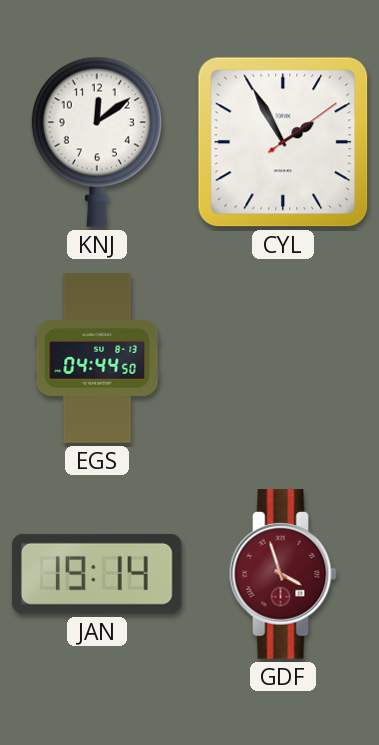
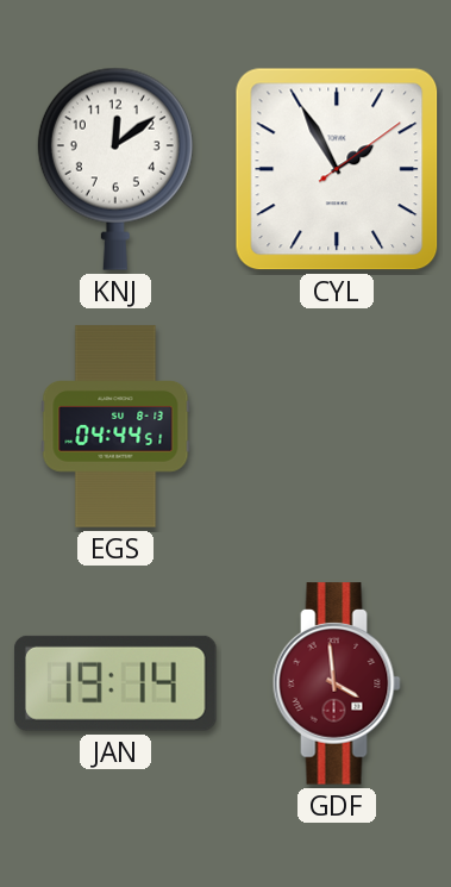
EGS: 04:44:50 -> 04:44:51 (115, 426)
GDF: 3:57 -> 3:59 (337, 683)
